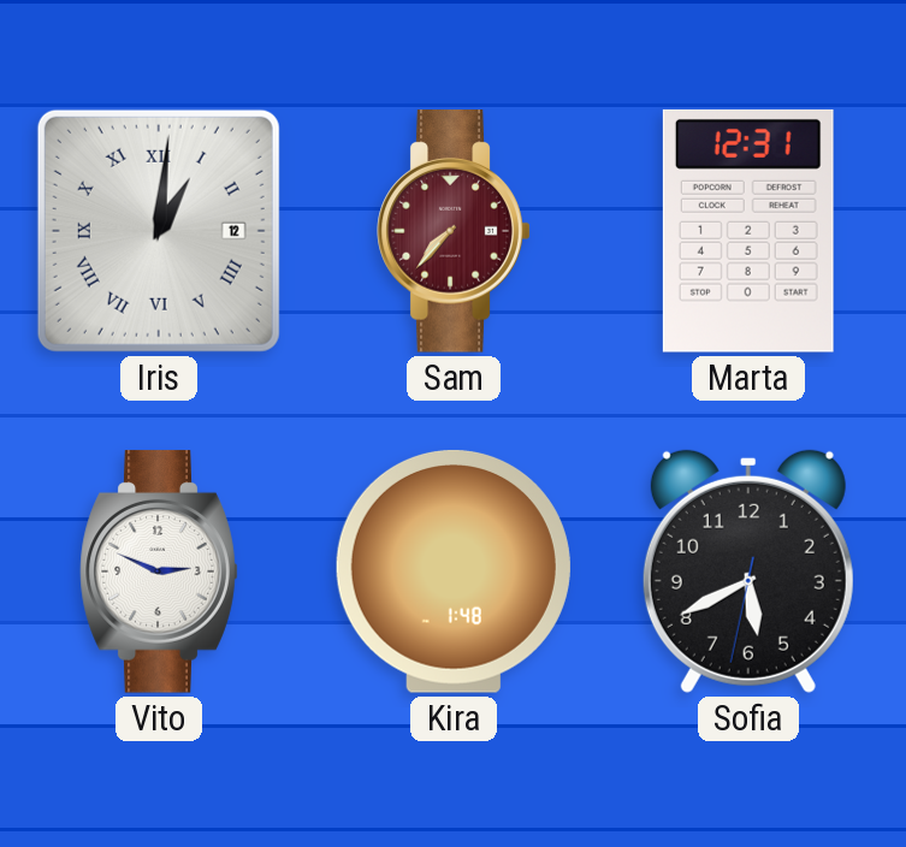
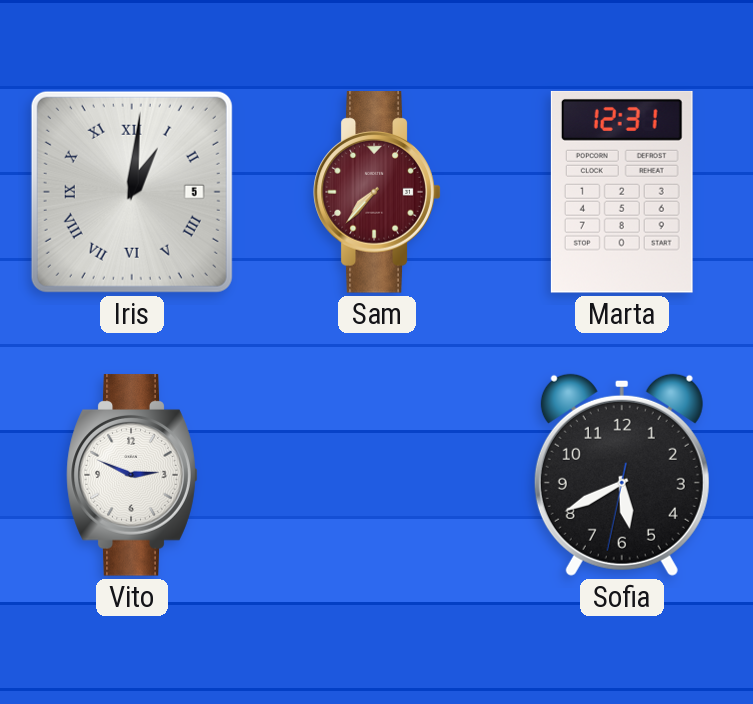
Iris date: 12 -> 5 (132, 192)
Kira: 1:48 -> none (454, 571)
